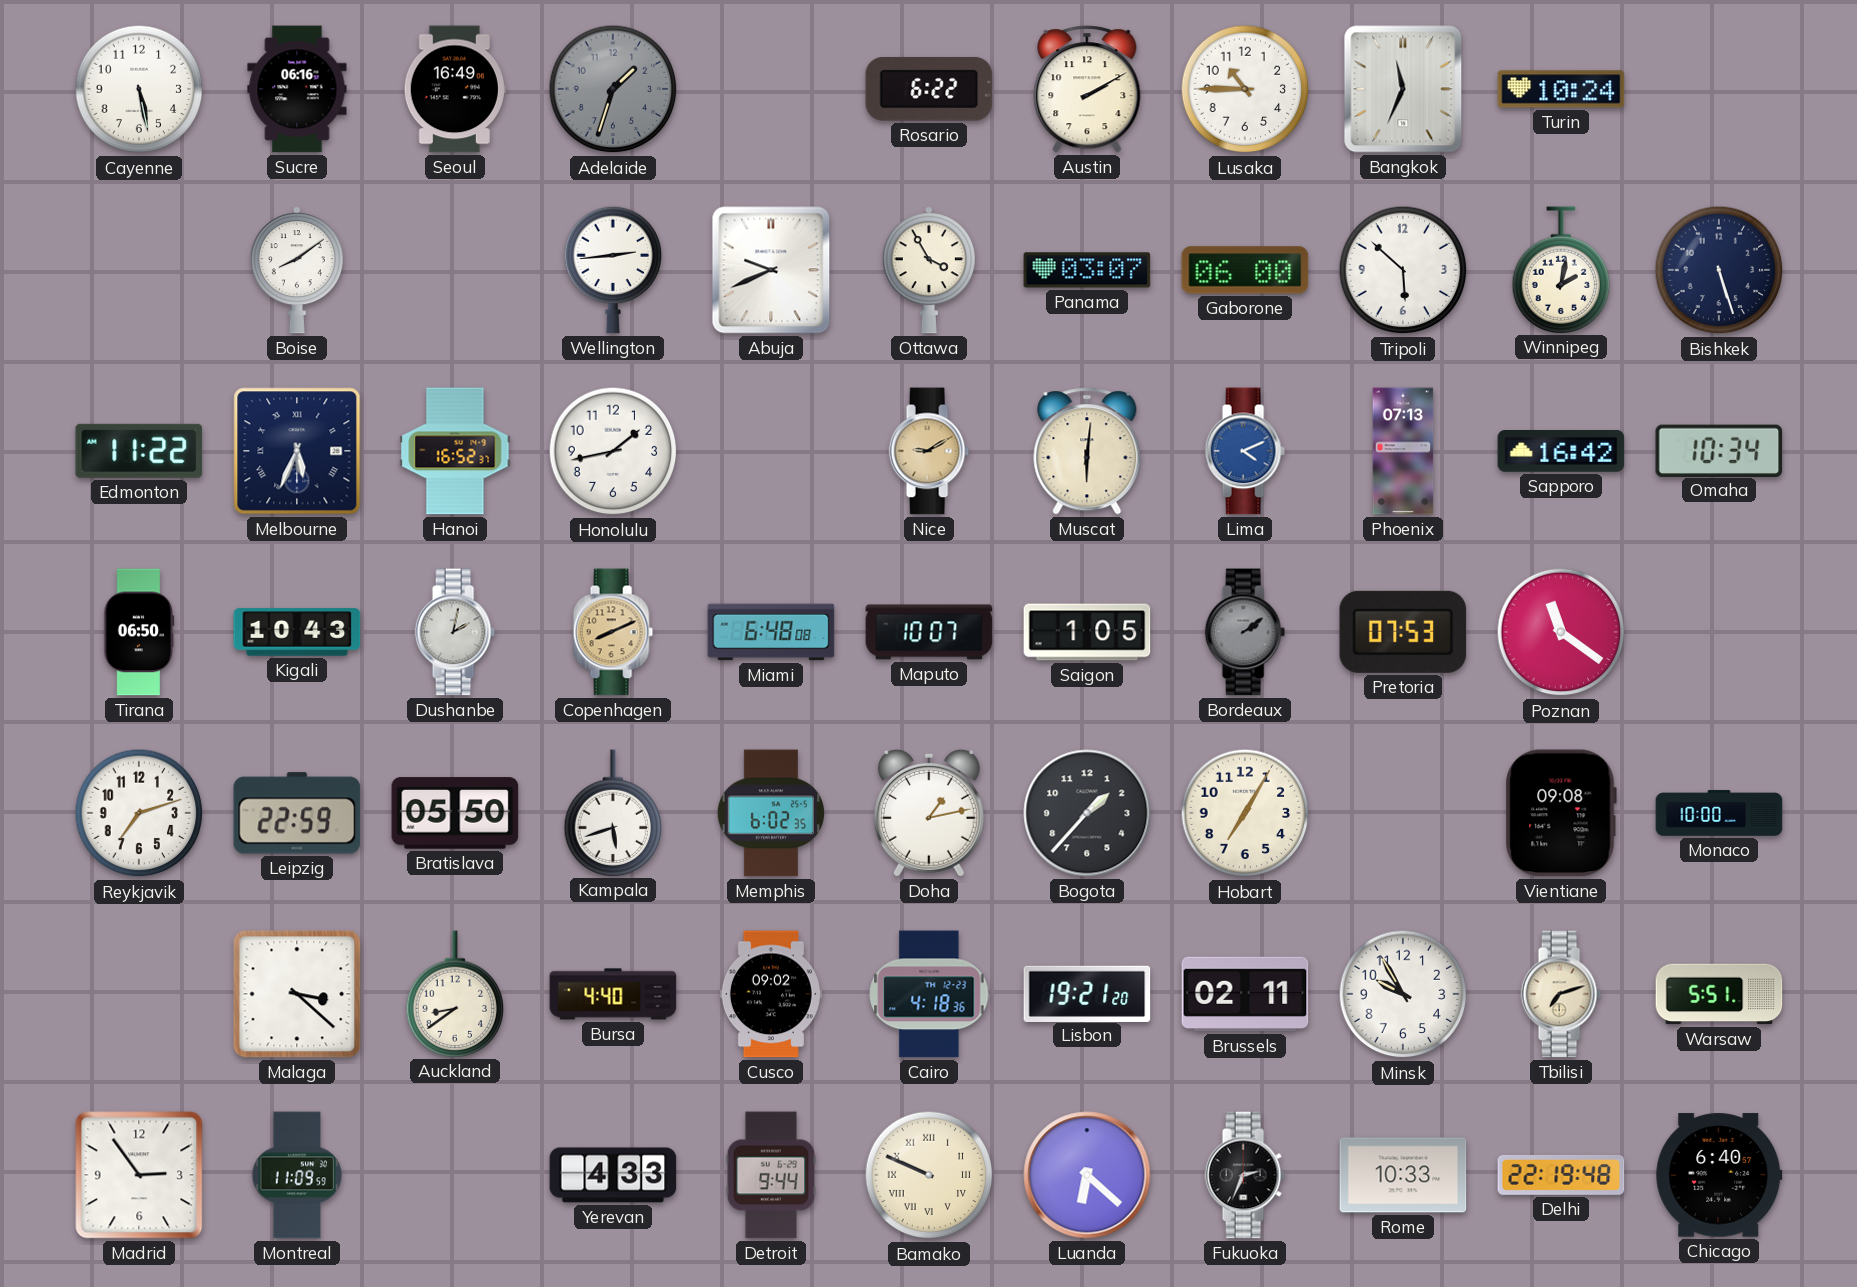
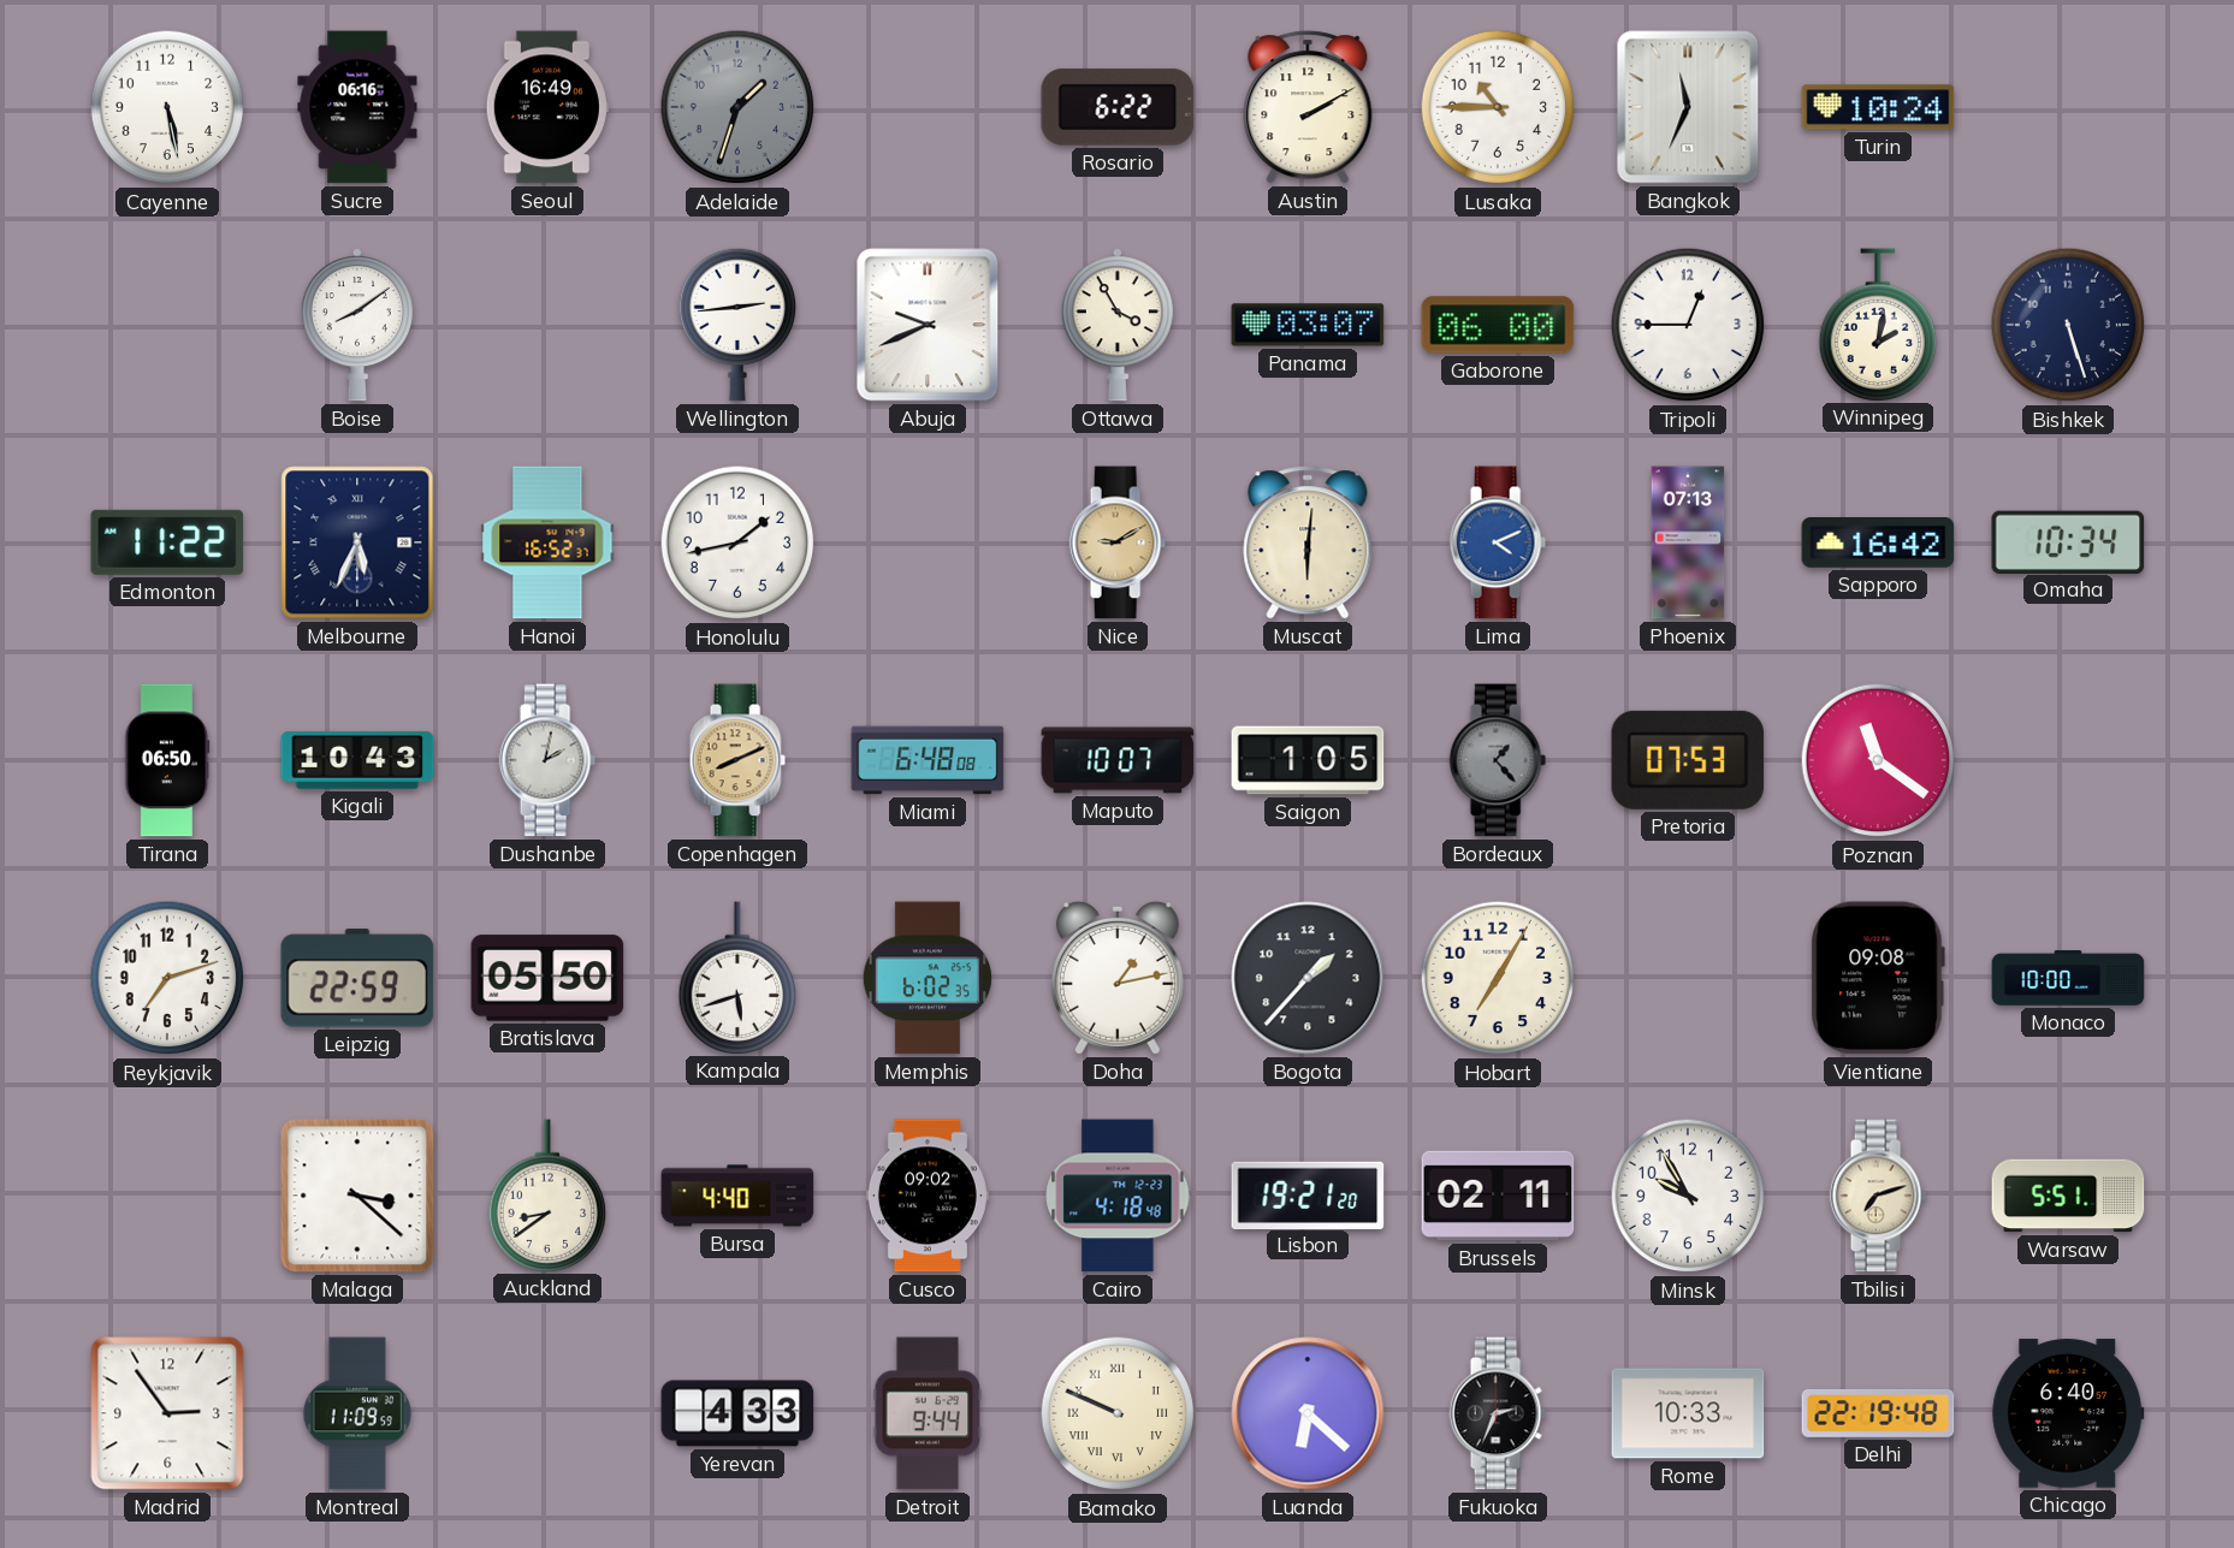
Tripoli: 5:52 -> 12:45 (1688, 325)
Bordeaux: 2:09 -> 1:23 (1498, 760)
Cairo: 4:18:36 -> 4:18:48 (1118, 1196)
